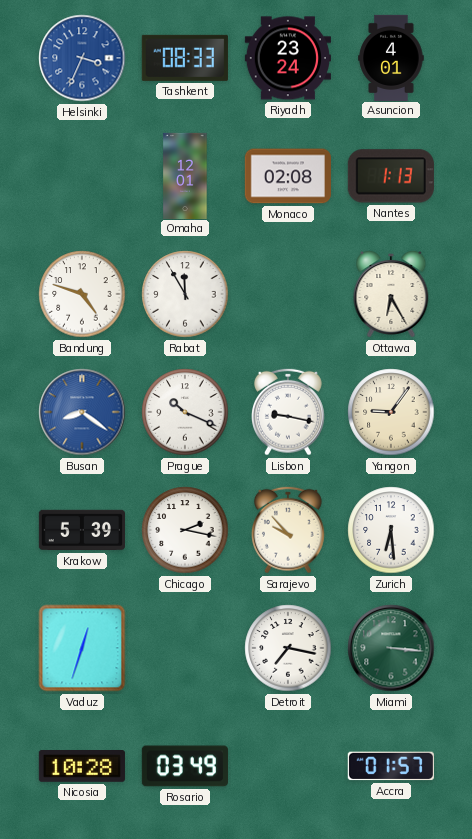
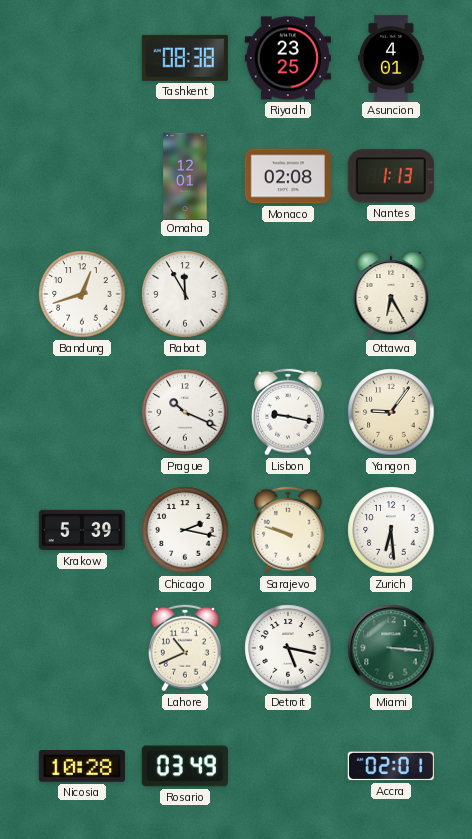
Helsinki: 3:34 -> none (82, 58)
Tashkent: 08:33 -> 08:38 (185, 58)
Riyadh: 23:24 -> 23:25 (288, 58)
Bandung: 4:48 -> 12:42 (82, 294)
Busan: 8:21 -> none (82, 412)
Sarajevo: 9:53 -> 9:48 (289, 530)
Vaduz: 12:33 -> none (82, 648)
Lahore: none -> 10:41 (186, 648)
Detroit: 7:17 -> 5:17 (288, 648)
Accra: 01:57 -> 02:01 (391, 766)
